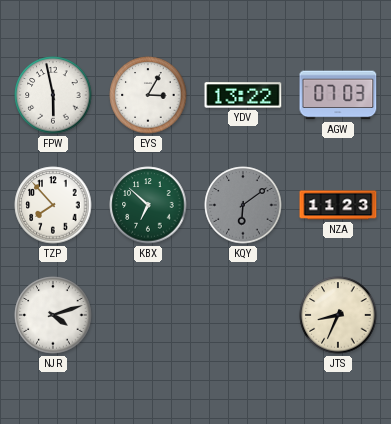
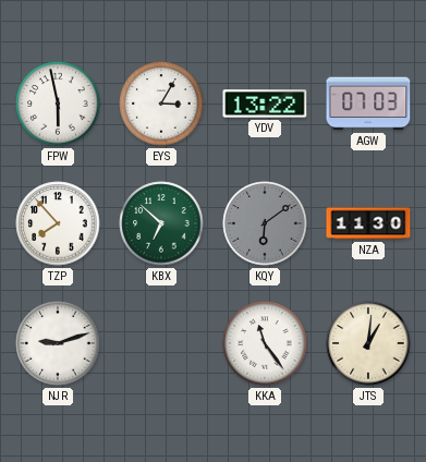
NZA: 11:23 -> 11:30 (368, 223)
NJR: 4:12 -> 9:12 (58, 343)
KKA: none -> 11:24 (265, 343)
JTS: 8:34 -> 1:01 (368, 343)
